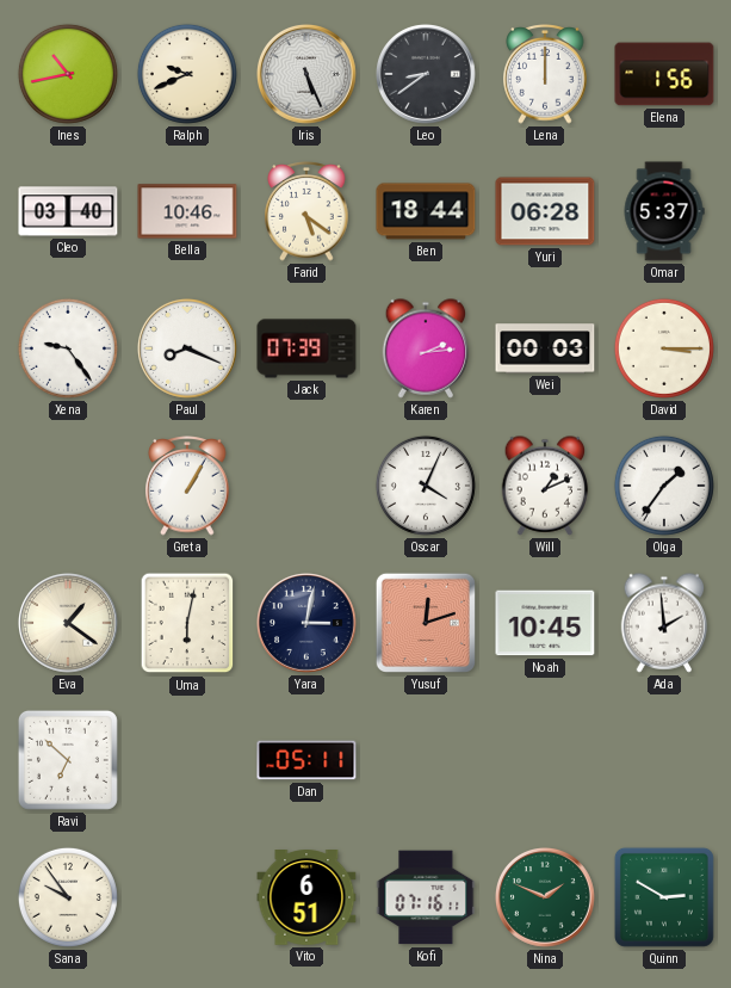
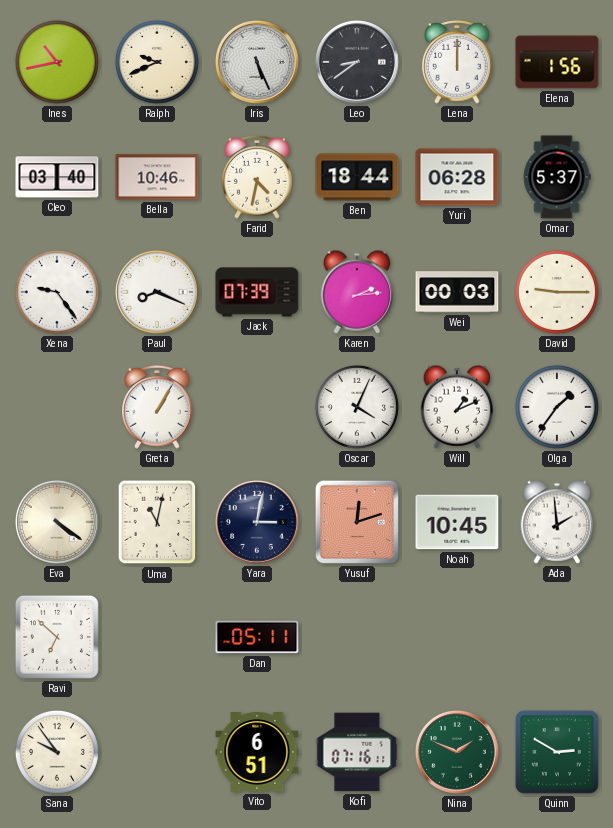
Farid: 5:21 -> 4:32 (257, 177)
David: 3:15 -> 9:15 (557, 292)
Eva: 1:21 -> 4:21 (57, 522)
Uma: 6:02 -> 11:02 (157, 522)
